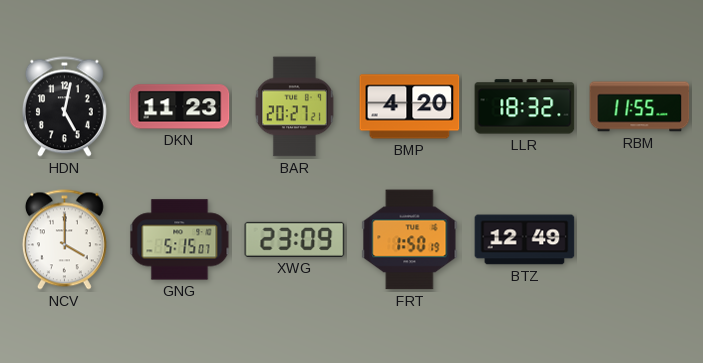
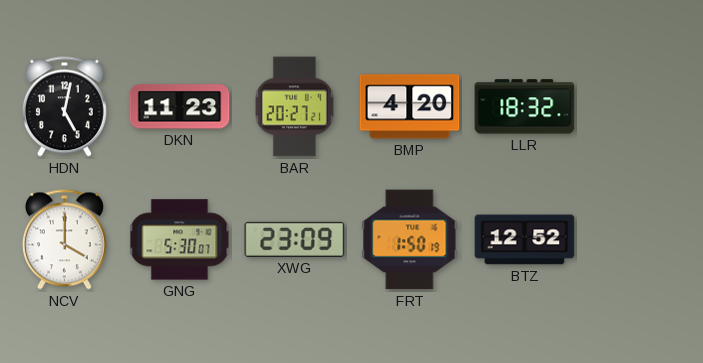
RBM: 11:55 -> none (640, 107)
GNG: 5:15 -> 5:30 (180, 240)
BTZ: 12:49 -> 12:52 (525, 240)
